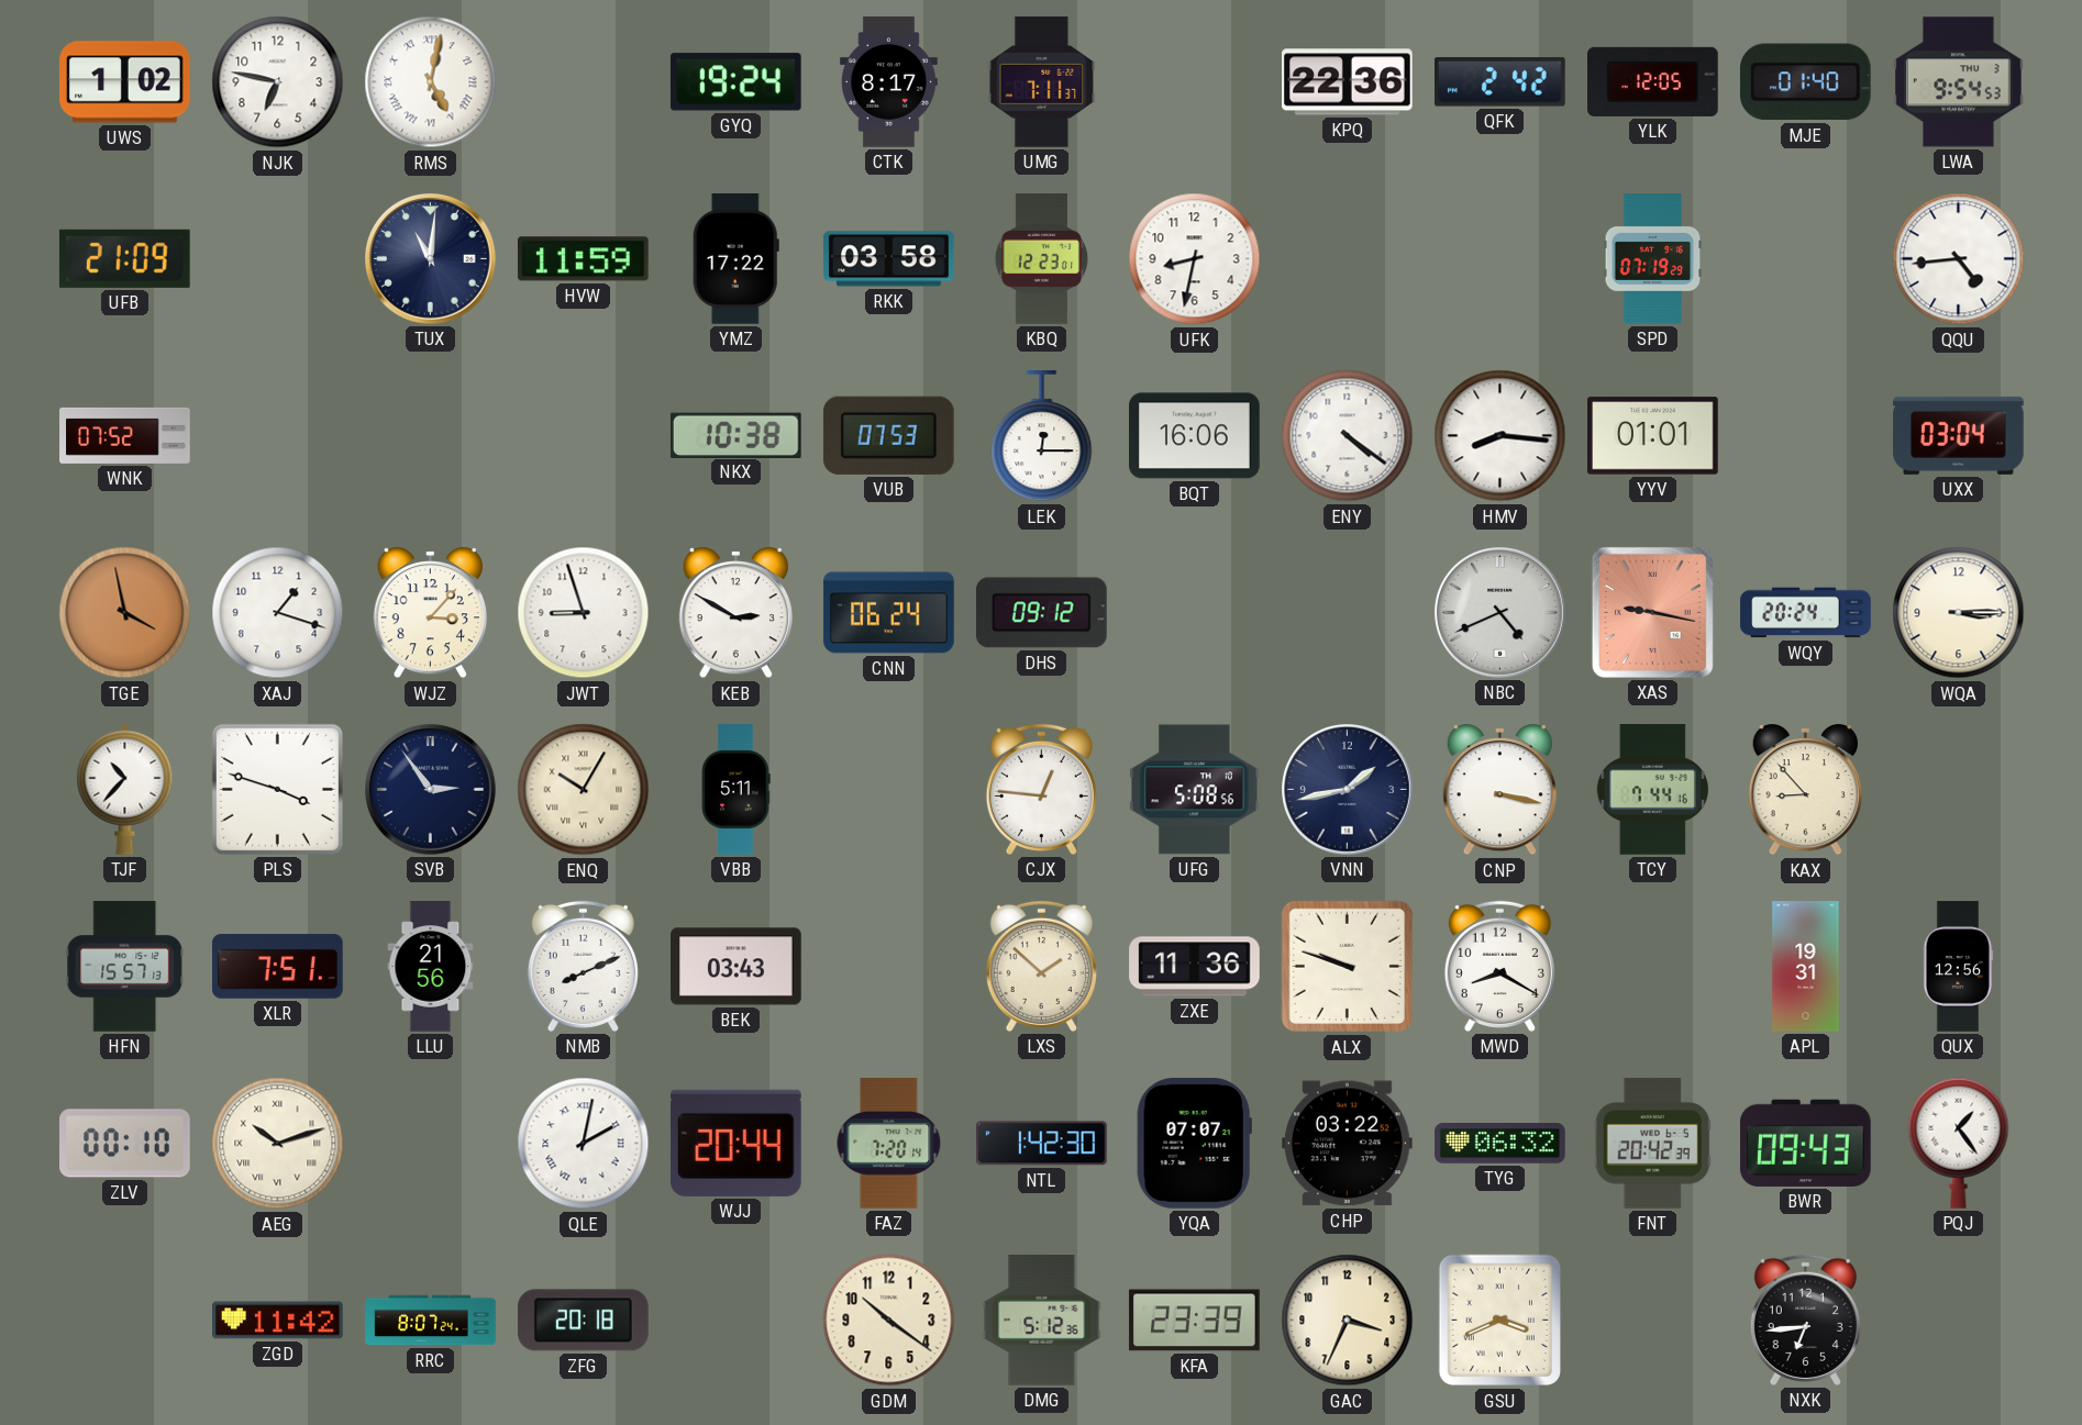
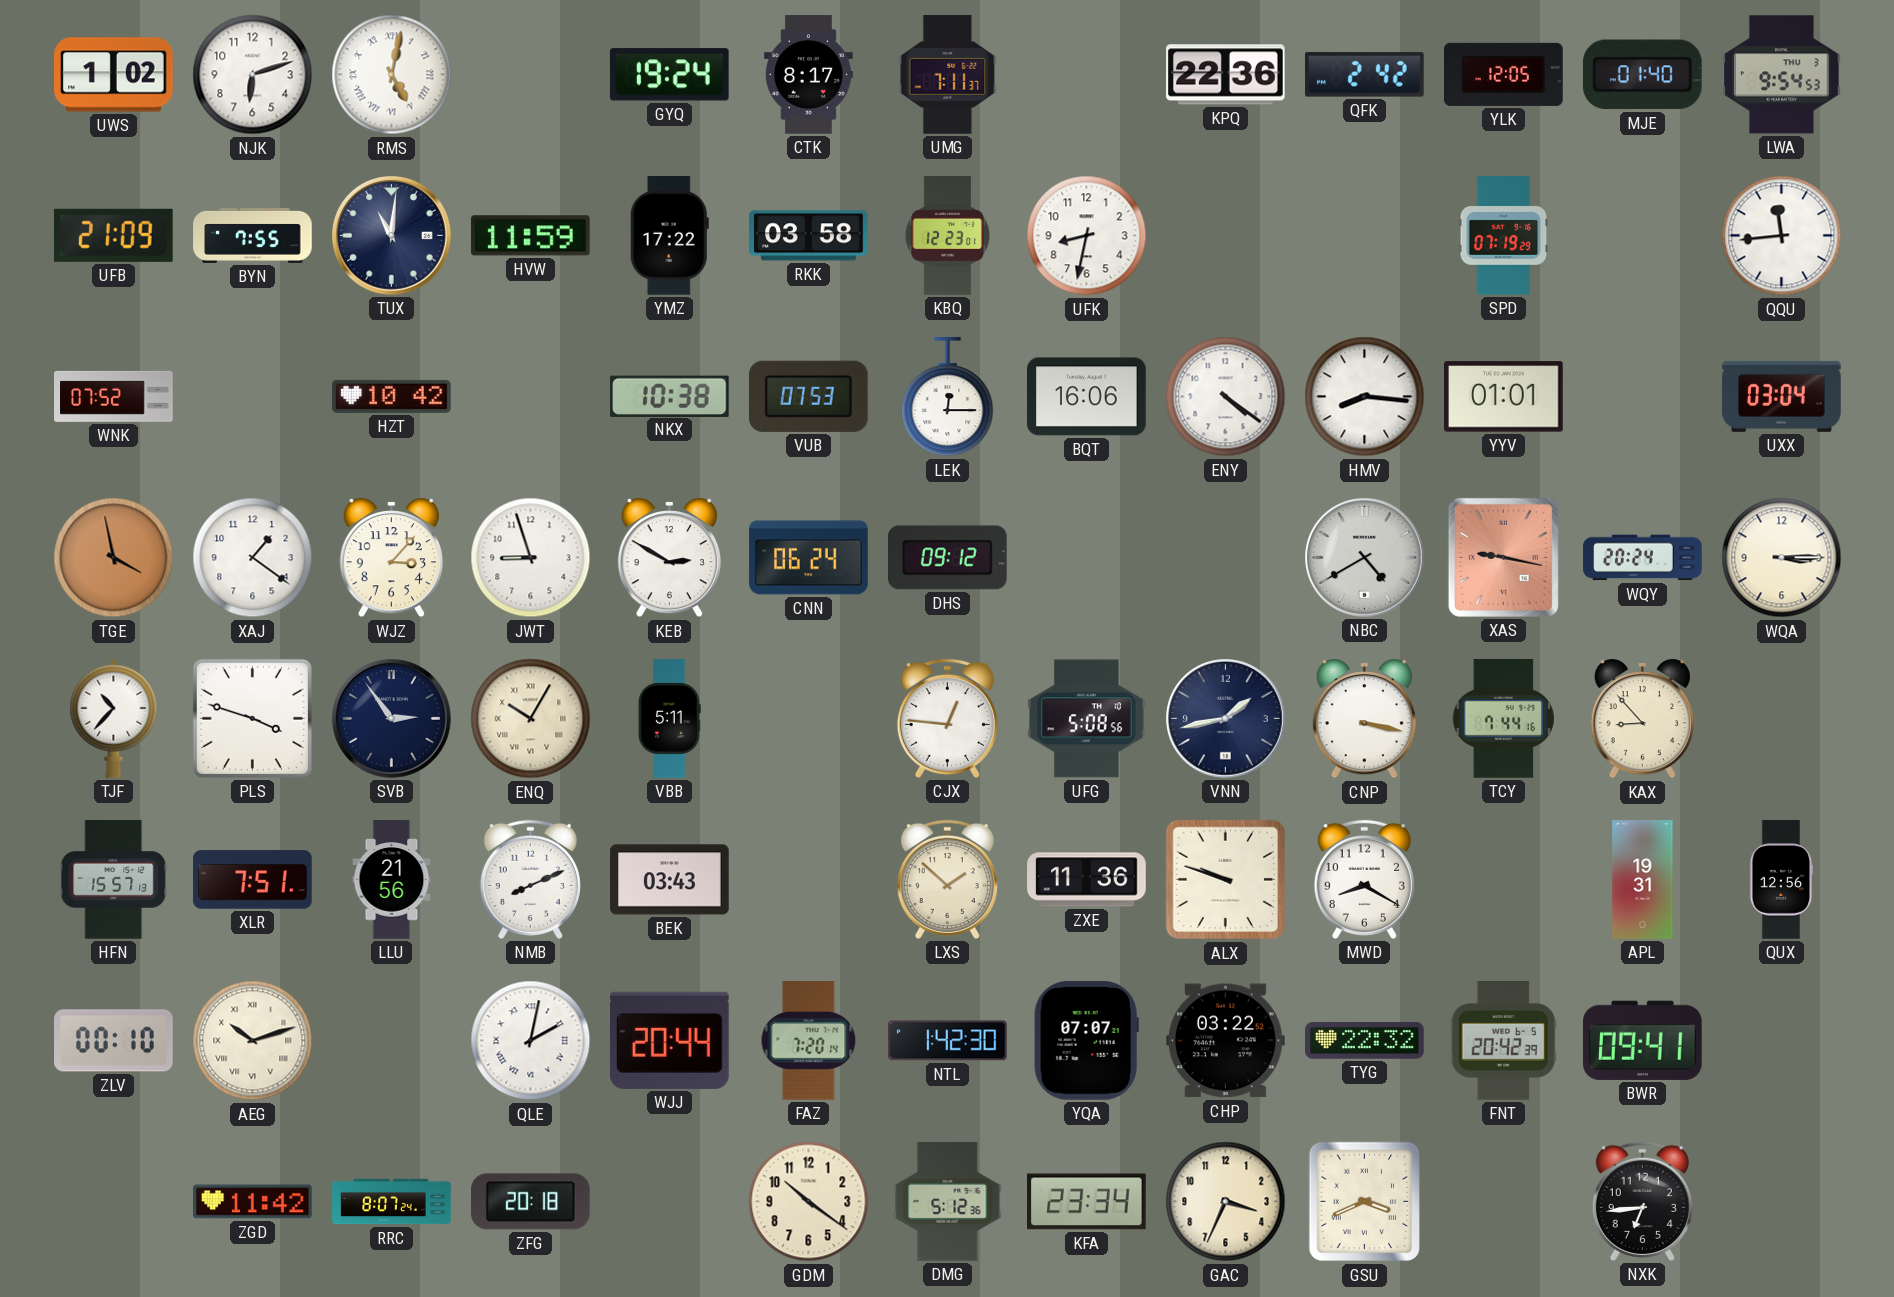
NJK: 6:47 -> 6:12 (253, 75)
BYN: none -> 7:55 (253, 235)
QQU: 4:44 -> 11:44 (1782, 236)
HZT: none -> 10:42 (392, 396)
XAJ: 1:18 -> 1:21 (253, 558)
NBC: 4:41 -> 4:40 (1365, 558)
TYG: 06:32 -> 22:32 (1365, 1041)
BWR: 09:43 -> 09:41 (1642, 1040)
PQJ: 1:24 -> none (1959, 1143)
KFA: 23:39 -> 23:34 (1087, 1202)
